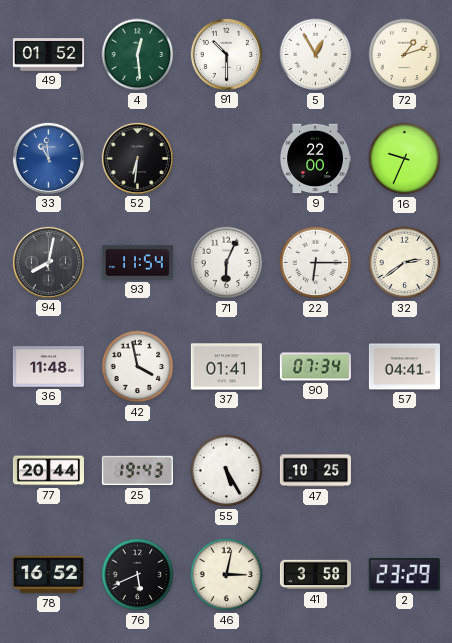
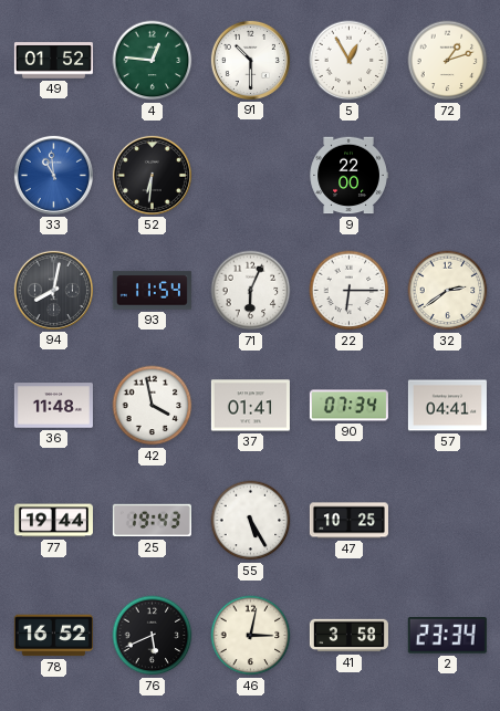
4: 12:29 -> 12:46 (153, 61)
16: 9:34 -> none (405, 159)
77: 20:44 -> 19:44 (53, 521)
2: 23:29 -> 23:34 (447, 636)
